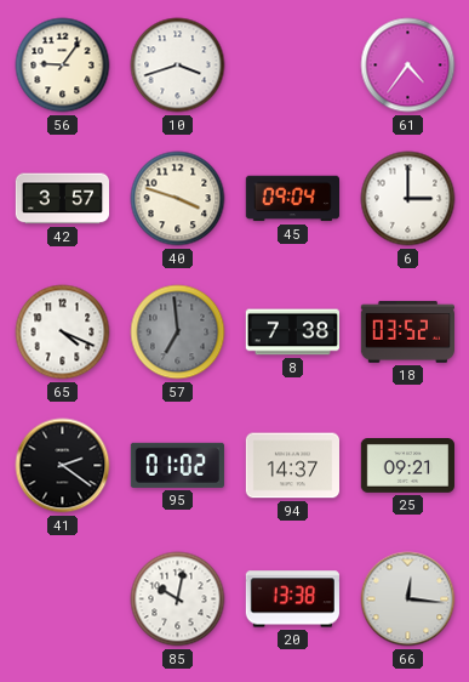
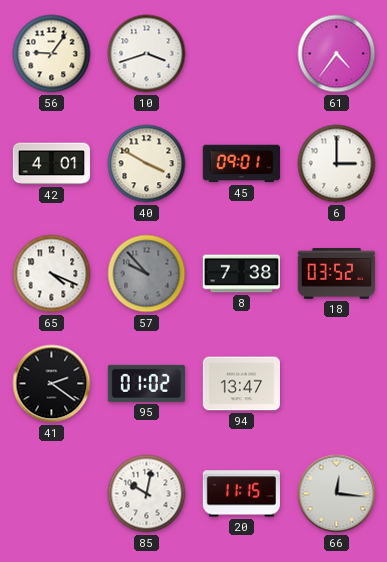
42: 3:57 -> 4:01 (52, 164)
40: 3:48 -> 3:50 (147, 164)
45: 09:04 -> 09:01 (241, 164)
57: 6:59 -> 9:53 (147, 274)
94: 14:37 -> 13:47 (241, 384)
25: 09:21 -> none (407, 466)
20: 13:38 -> 11:15 (241, 494)
